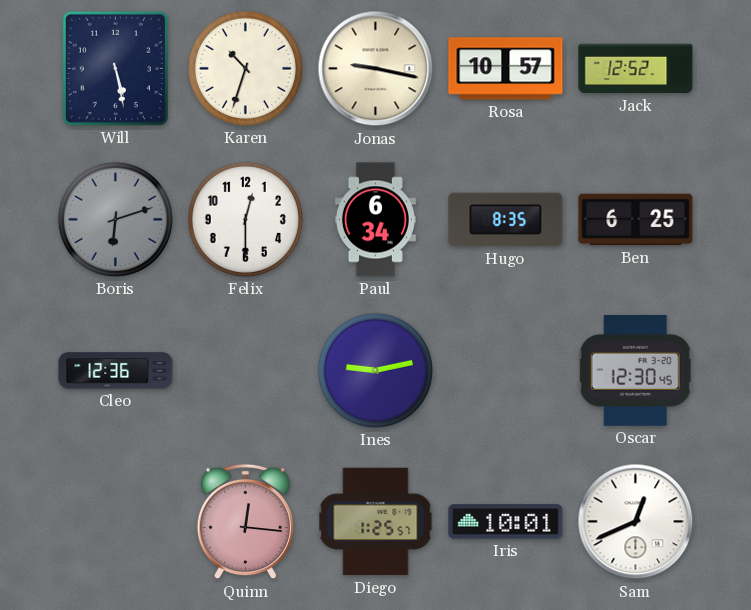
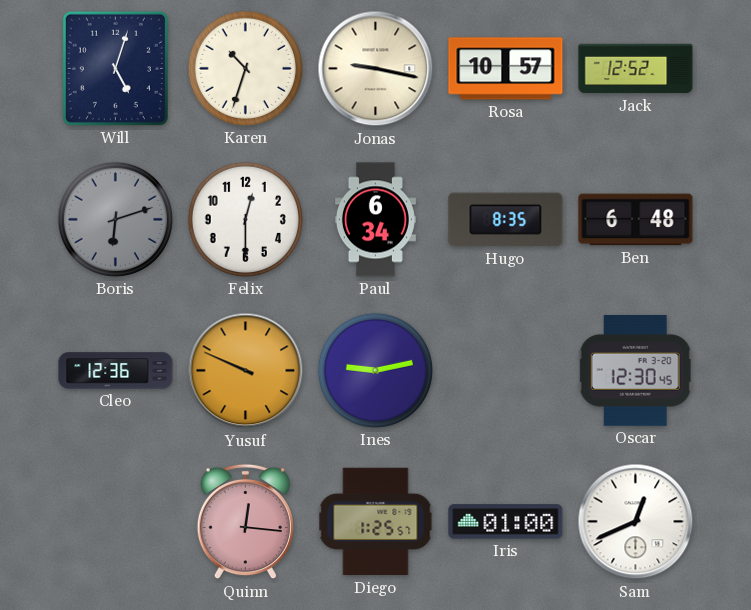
Will: 5:28 -> 5:03 (115, 68)
Ben: 6:25 -> 6:48 (636, 220)
Yusuf: none -> 9:49 (246, 371)
Iris: 10:01 -> 01:00 (506, 522)
